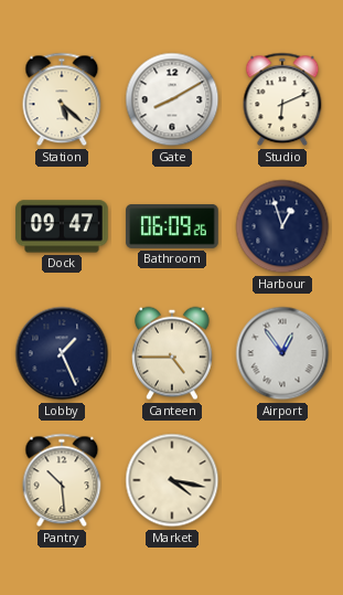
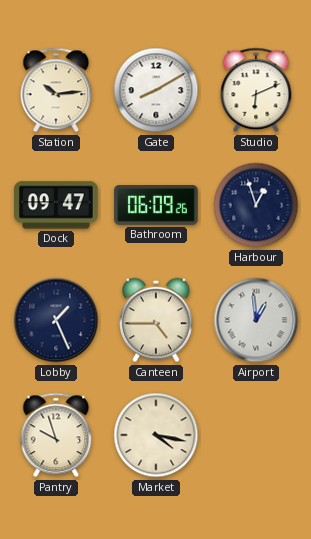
Station: 5:22 -> 10:14 (56, 90)
Airport: 12:54 -> 12:59 (256, 320)
Pantry: 10:29 -> 9:57 (56, 435)
